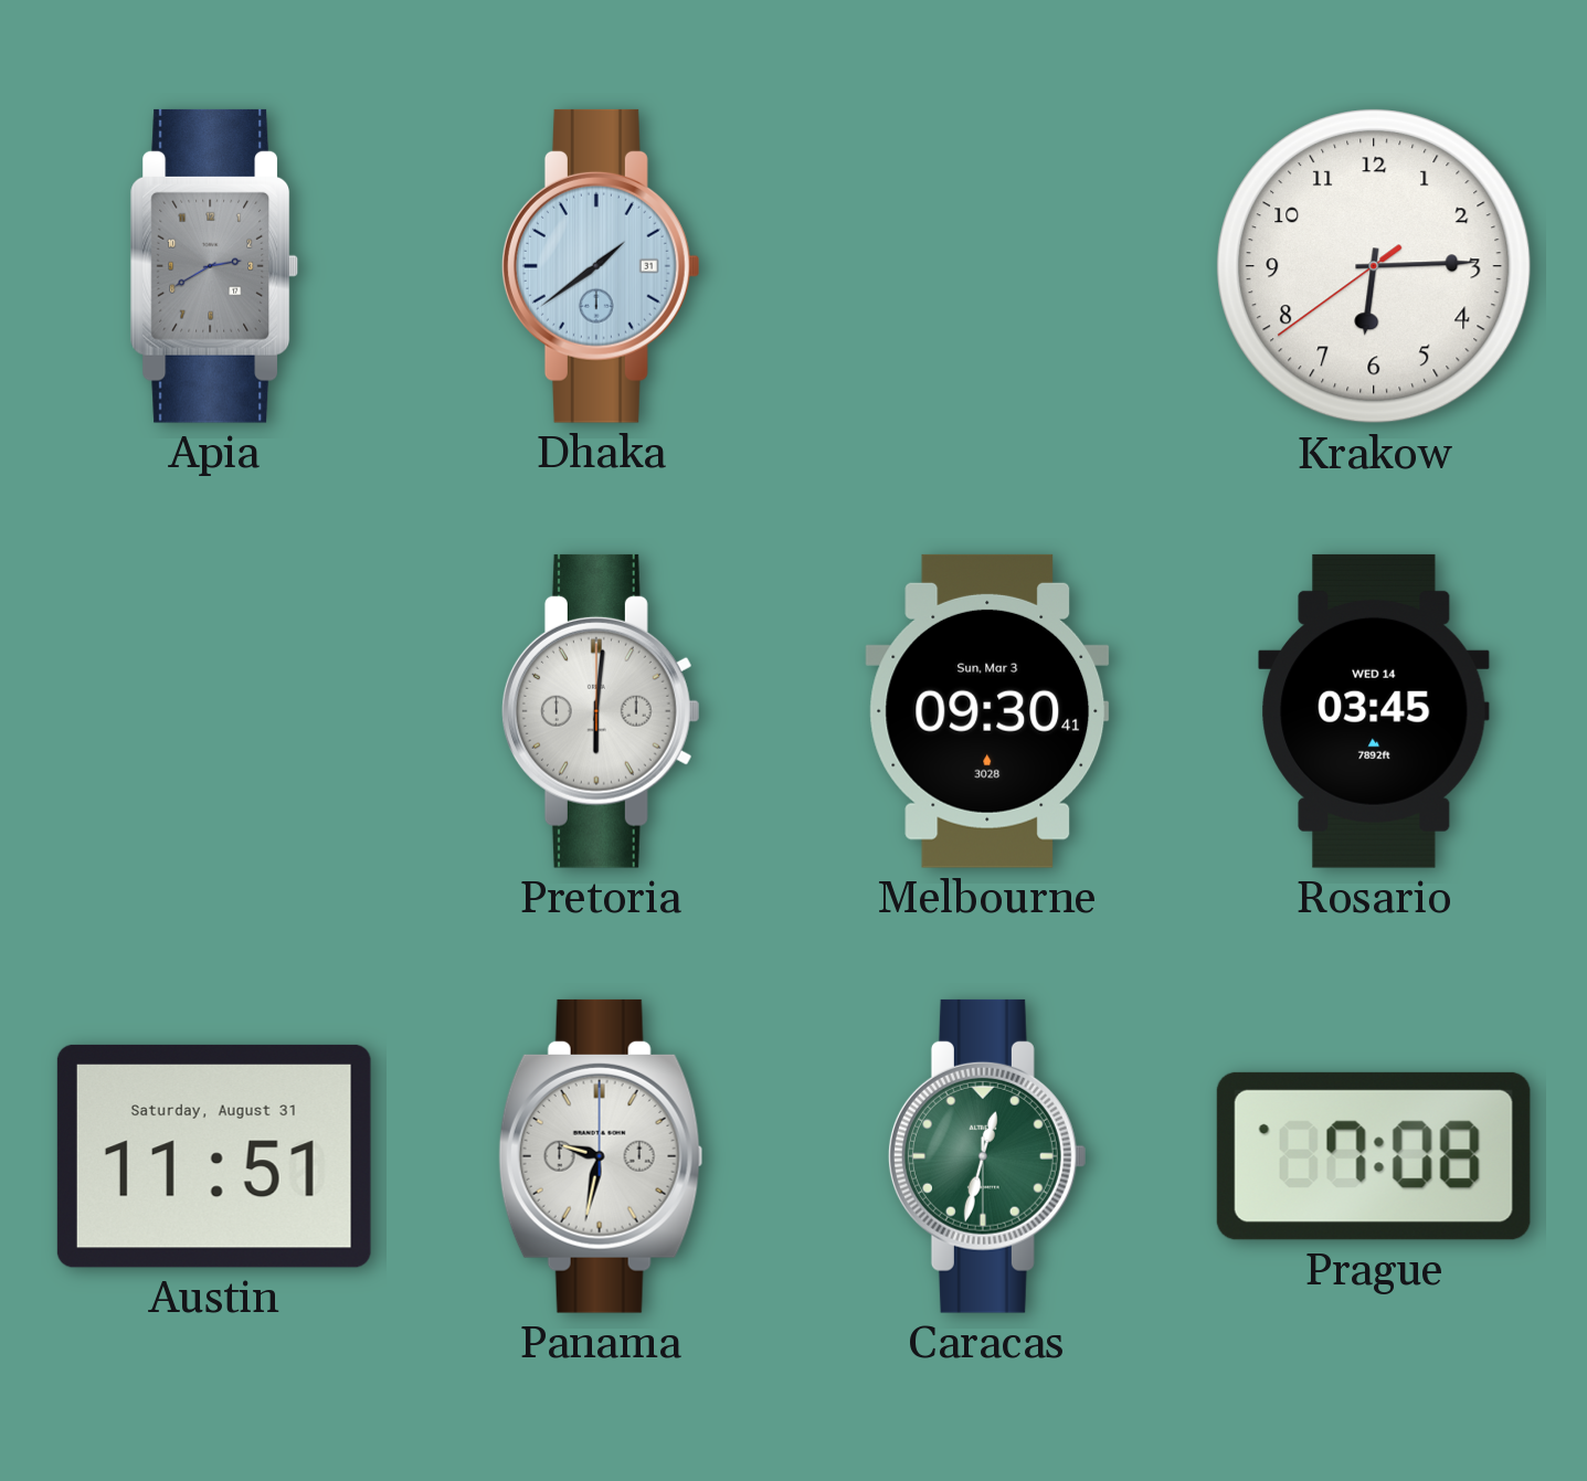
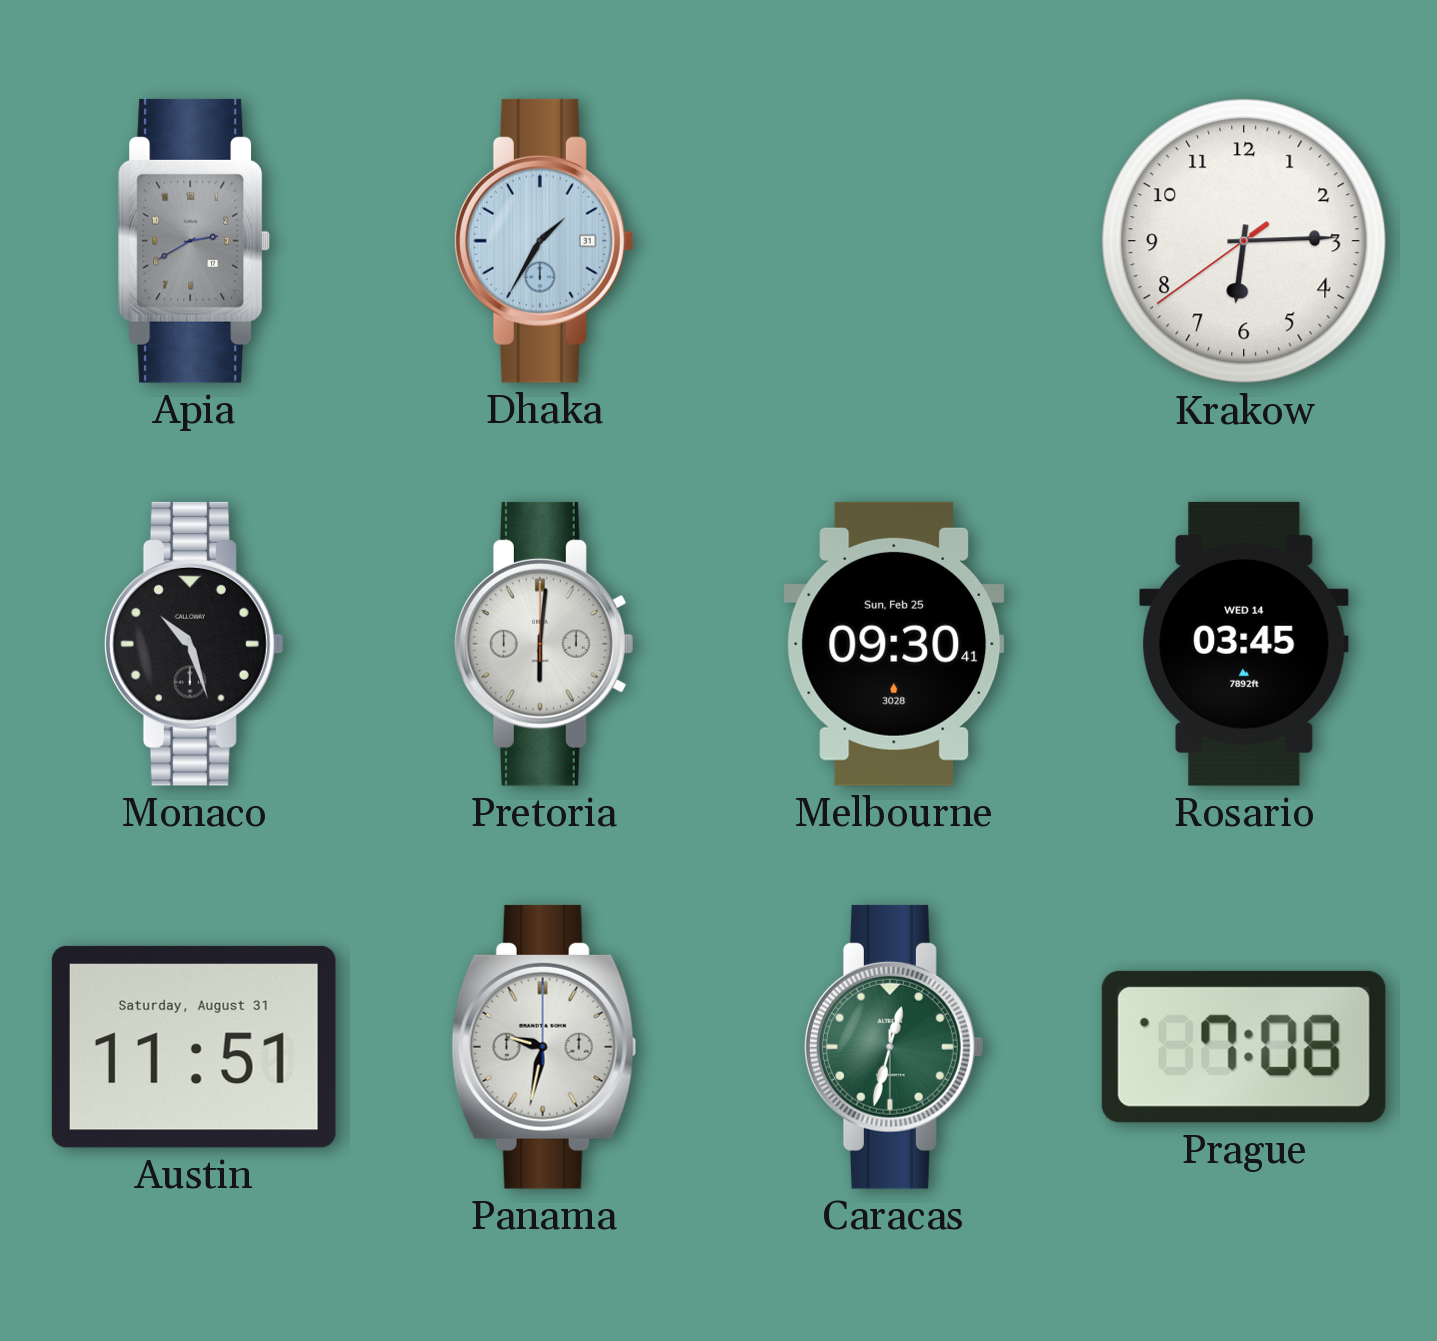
Dhaka: 1:39 -> 1:35 (544, 241)
Monaco: none -> 10:27 (194, 644)
Melbourne date: Sun, Mar 3 -> Sun, Feb 25 (894, 644)
